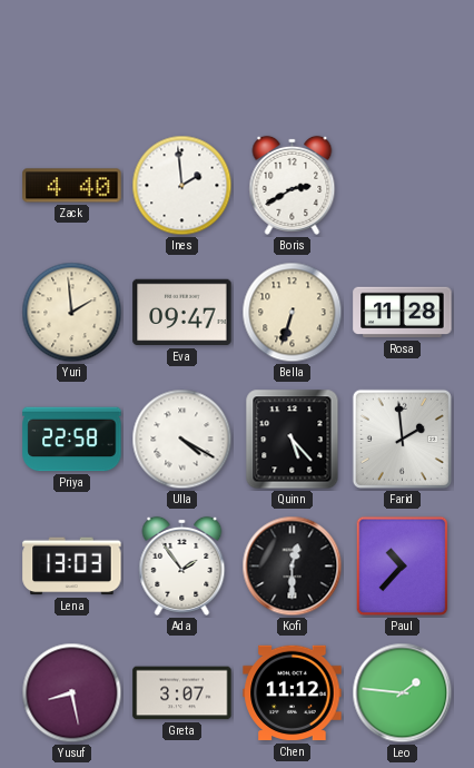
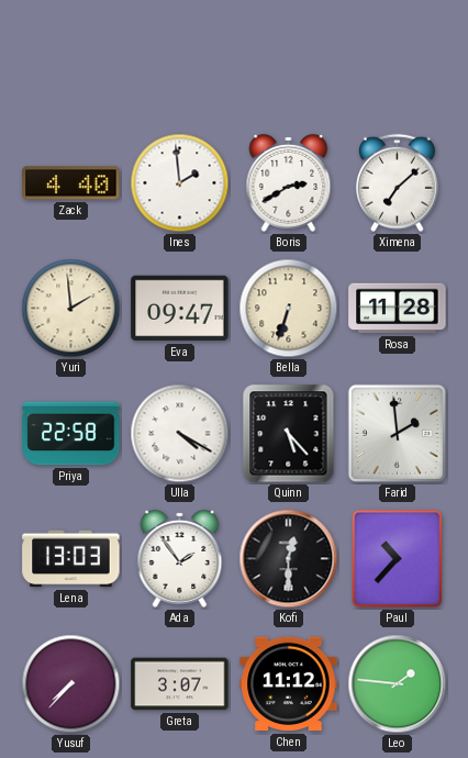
Ximena: none -> 7:08 (397, 183)
Yusuf: 8:28 -> 7:37 (71, 684)
